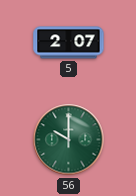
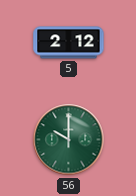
5: 2:07 -> 2:12 (69, 43)
